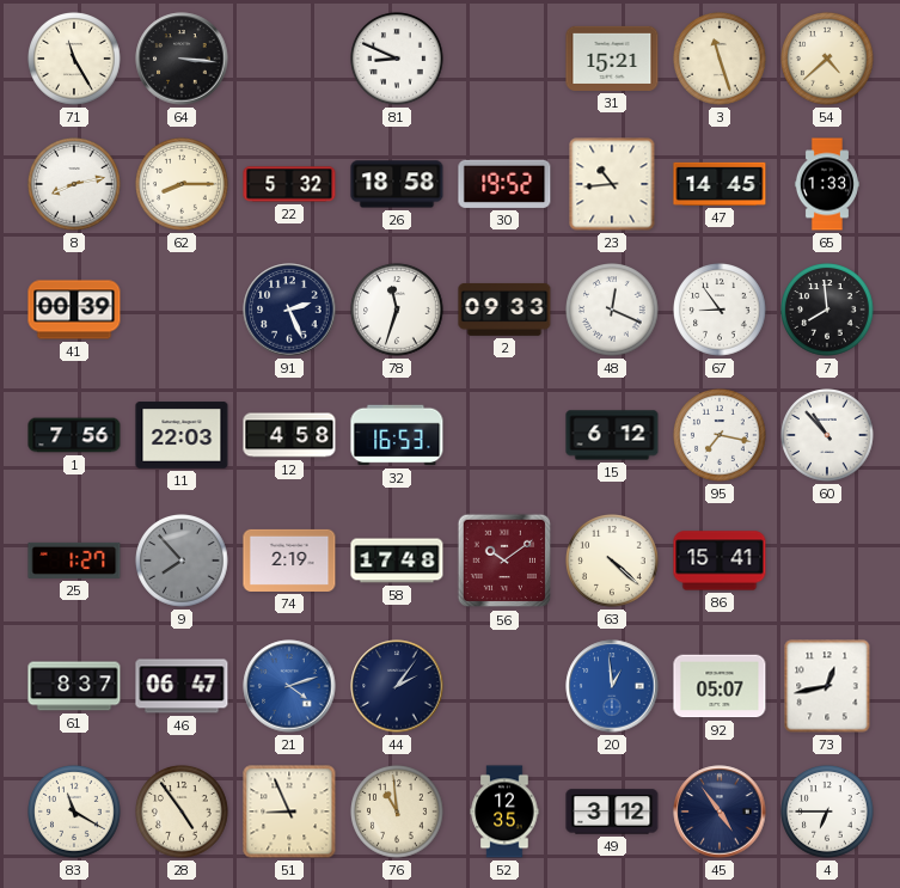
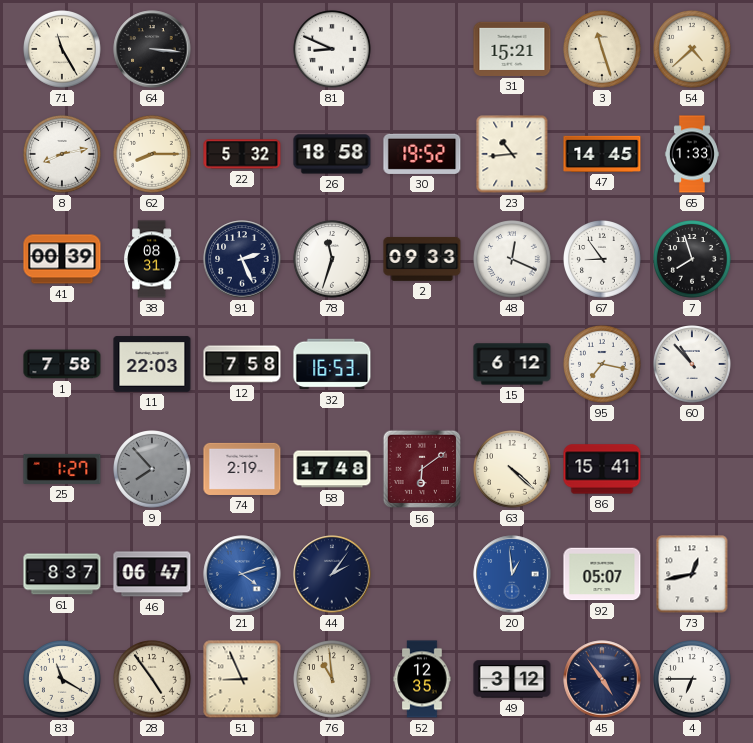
38: none -> 08:31 (153, 259)
7: 7:59 -> 7:57 (693, 260)
1: 7:56 -> 7:58 (62, 364)
12: 4:58 -> 7:58 (242, 364)
56: 10:09 -> 6:09 (422, 469)
